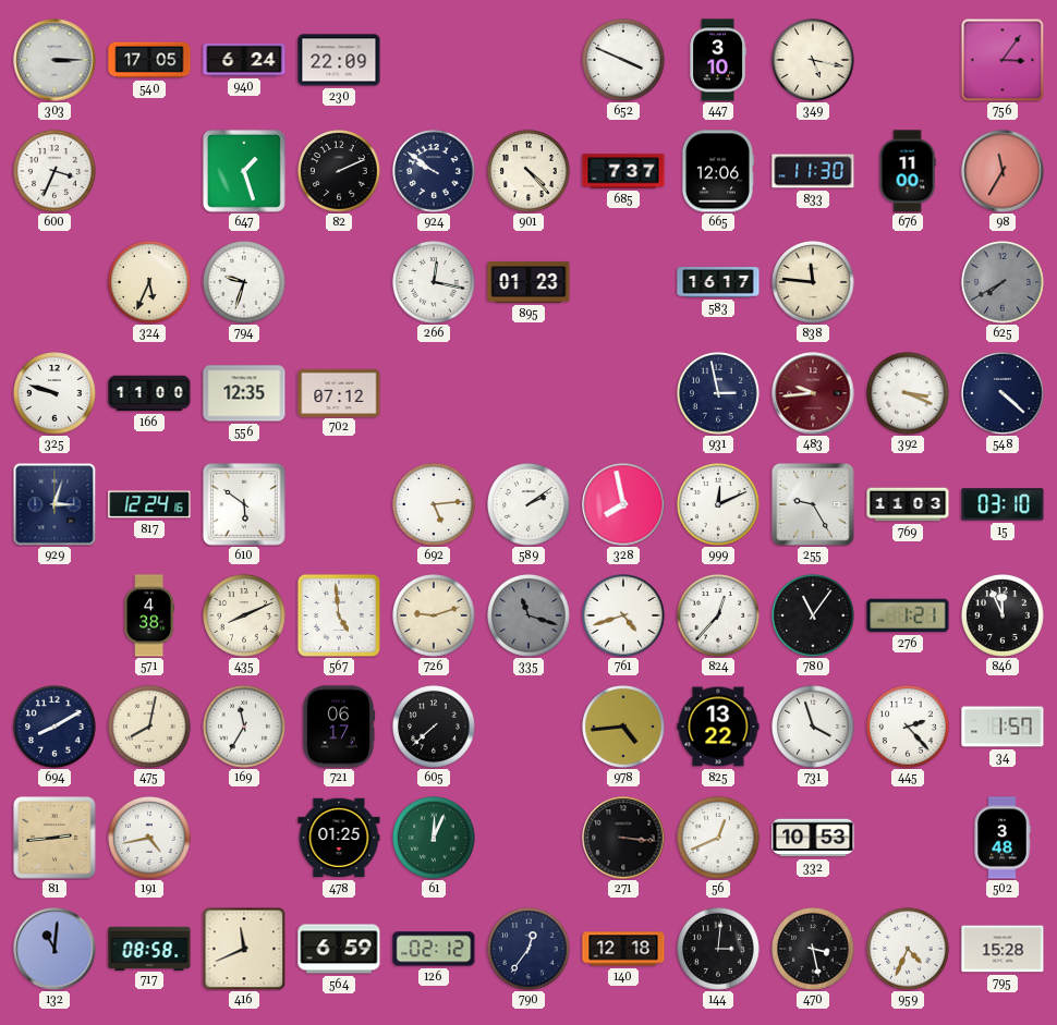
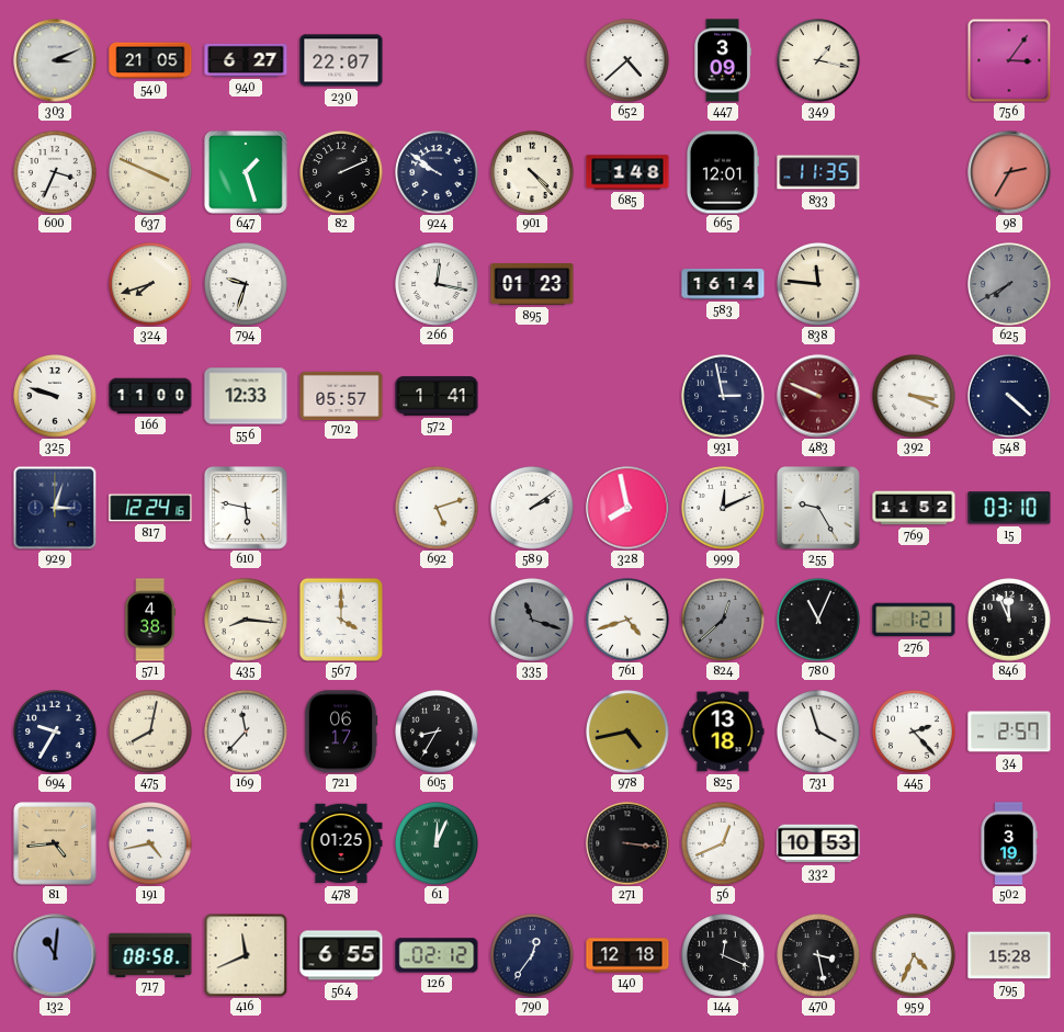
303: 3:15 -> 3:11 (55, 60)
540: 17:05 -> 21:05 (150, 60)
940: 6:24 -> 6:27 (246, 60)
230: 22:09 -> 22:07 (341, 60)
652: 3:49 -> 4:38 (629, 61)
447: 3:10 -> 3:09 (723, 60)
349: 5:17 -> 1:17 (819, 61)
637: none -> 3:49 (151, 173)
685: 7:37 -> 1:48 (627, 172)
665: 12:06 -> 12:01 (722, 172)
833: 11:30 -> 11:35 (818, 172)
676: 11:00 -> none (908, 171)
98: 11:35 -> 2:35 (1009, 172)
324: 5:34 -> 7:42 (151, 285)
583: 16:17 -> 16:14 (723, 284)
556: 12:35 -> 12:33 (246, 396)
702: 07:12 -> 05:57 (341, 395)
572: none -> 1:41 (437, 396)
483: 9:44 -> 9:49 (818, 396)
610: 5:51 -> 5:47 (247, 509)
692: 5:14 -> 5:12 (438, 509)
769: 11:03 -> 11:52 (914, 508)
435: 8:11 -> 8:16 (247, 621)
567: 4:59 -> 4:00 (341, 620)
726: 9:12 -> none (435, 617)
824: 12:37 -> 12:38 (724, 621)
824 dial: white -> grey (724, 621)
780: 11:06 -> 11:04 (819, 621)
694: 8:10 -> 9:35 (56, 733)
169: 11:35 -> 11:37 (247, 733)
605: 7:38 -> 8:35 (438, 733)
978: 4:44 -> 4:43 (629, 733)
825: 13:22 -> 13:18 (723, 732)
34: 1:57 -> 2:57 (1009, 732)
81: 2:44 -> 4:44 (56, 844)
502: 3:48 -> 3:19 (1009, 843)
564: 6:59 -> 6:55 (341, 955)
144: 3:01 -> 12:19 (724, 956)
